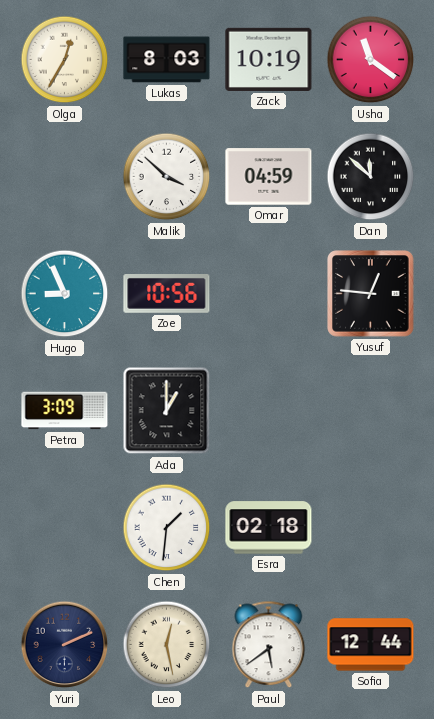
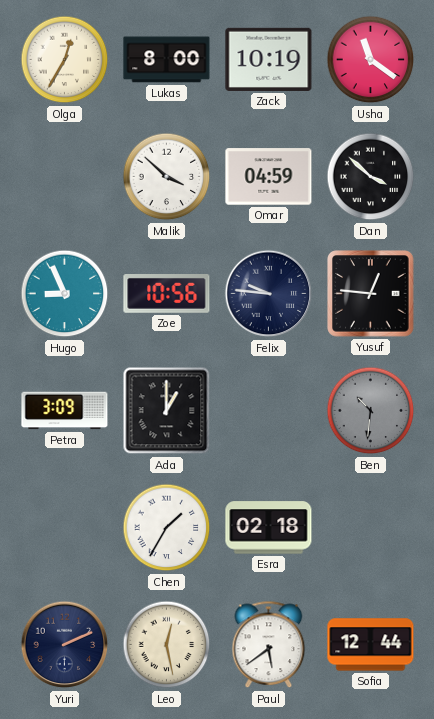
Lukas: 8:03 -> 8:00 (167, 60)
Dan: 11:52 -> 3:52 (371, 177)
Felix: none -> 9:46 (269, 294)
Ben: none -> 10:31 (371, 411)
Chen: 1:31 -> 1:35 (167, 528)
